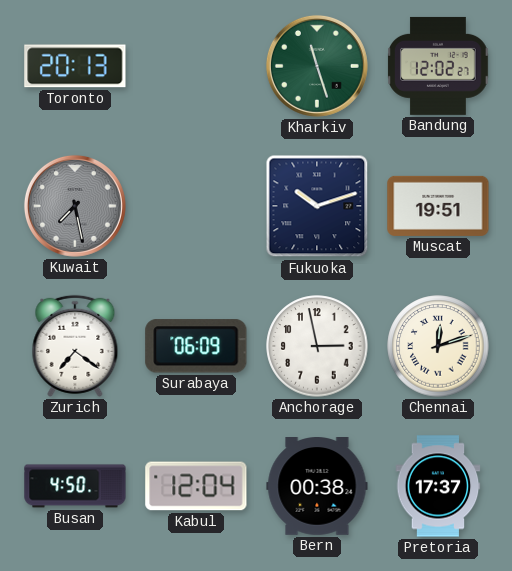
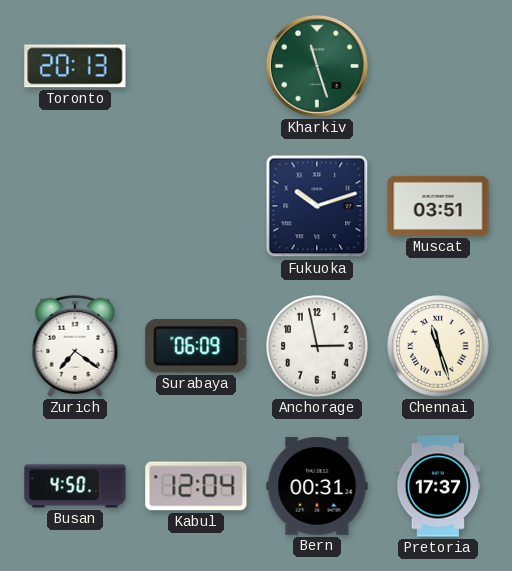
Bandung: 12:02 -> none (438, 66)
Kuwait: 7:28 -> none (75, 206)
Muscat: 19:51 -> 03:51 (438, 206)
Chennai: 12:12 -> 11:27 (438, 346)
Bern: 00:38 -> 00:31 (317, 487)
